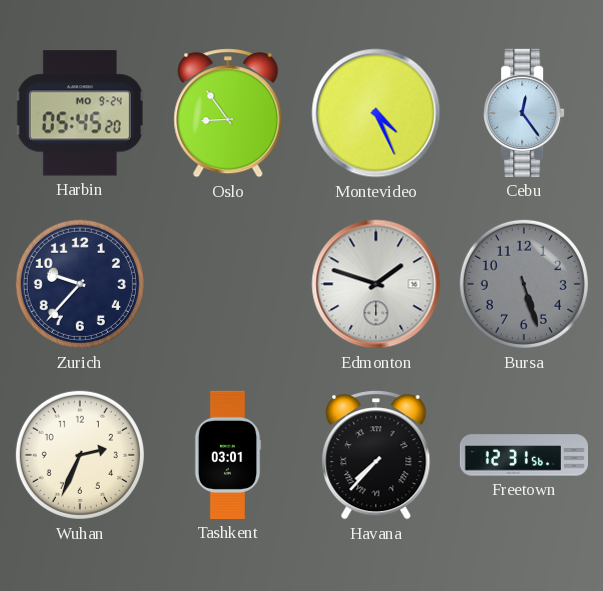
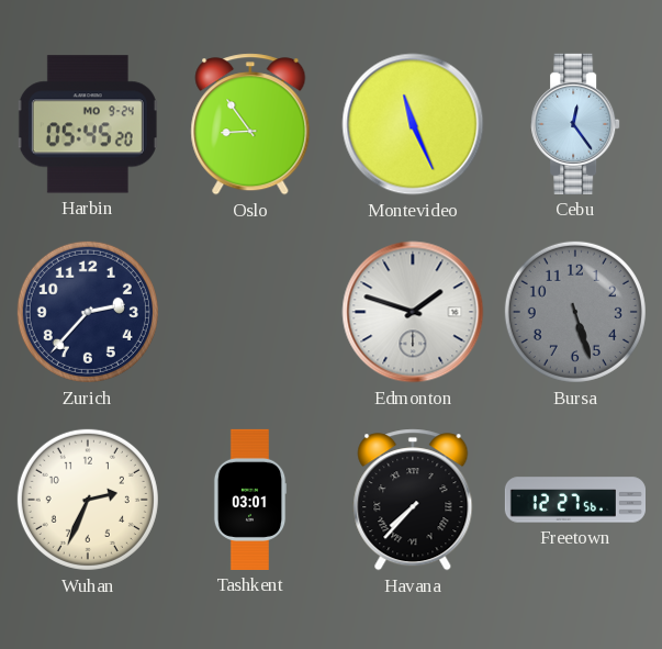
Montevideo: 4:26 -> 11:26 (413, 124)
Zurich: 9:37 -> 2:37 (88, 312)
Freetown: 12:31 -> 12:27 (574, 500)
